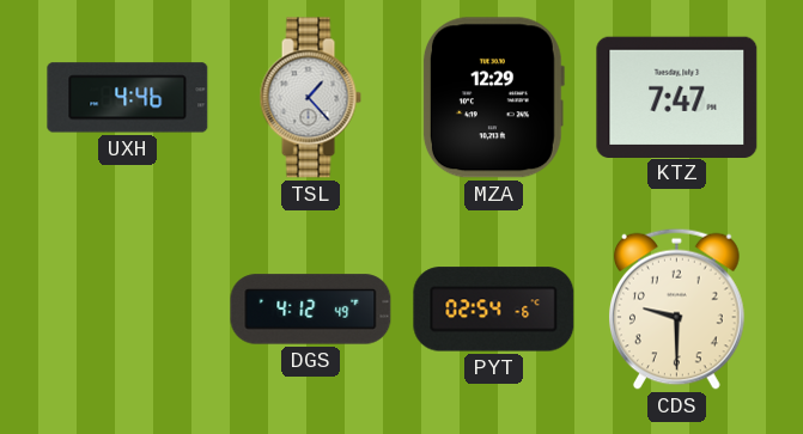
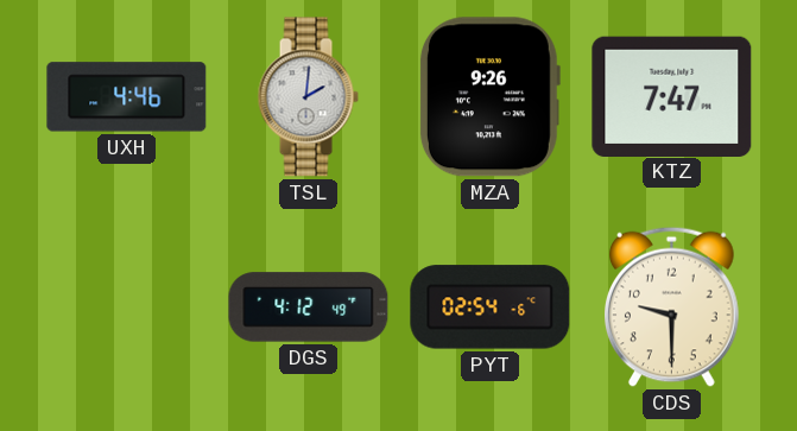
TSL: 1:23 -> 2:01 (308, 97)
MZA: 12:29 -> 9:26 (489, 97)
